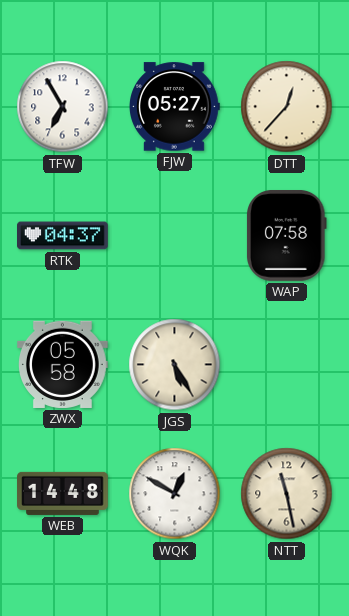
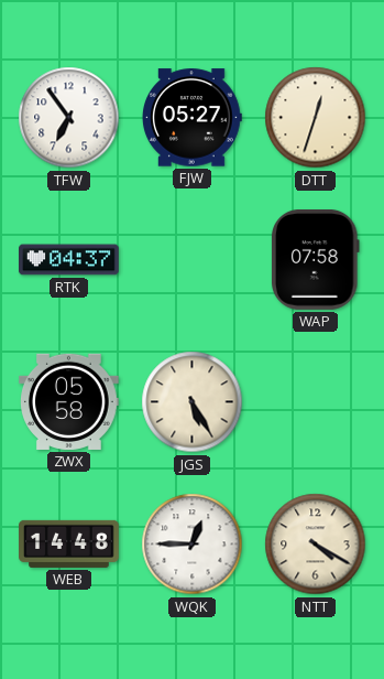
TFW: 6:55 -> 6:54 (69, 118)
DTT: 12:37 -> 12:33 (316, 118)
WQK: 12:50 -> 12:45 (193, 545)
NTT: 11:28 -> 4:20 (316, 545)
